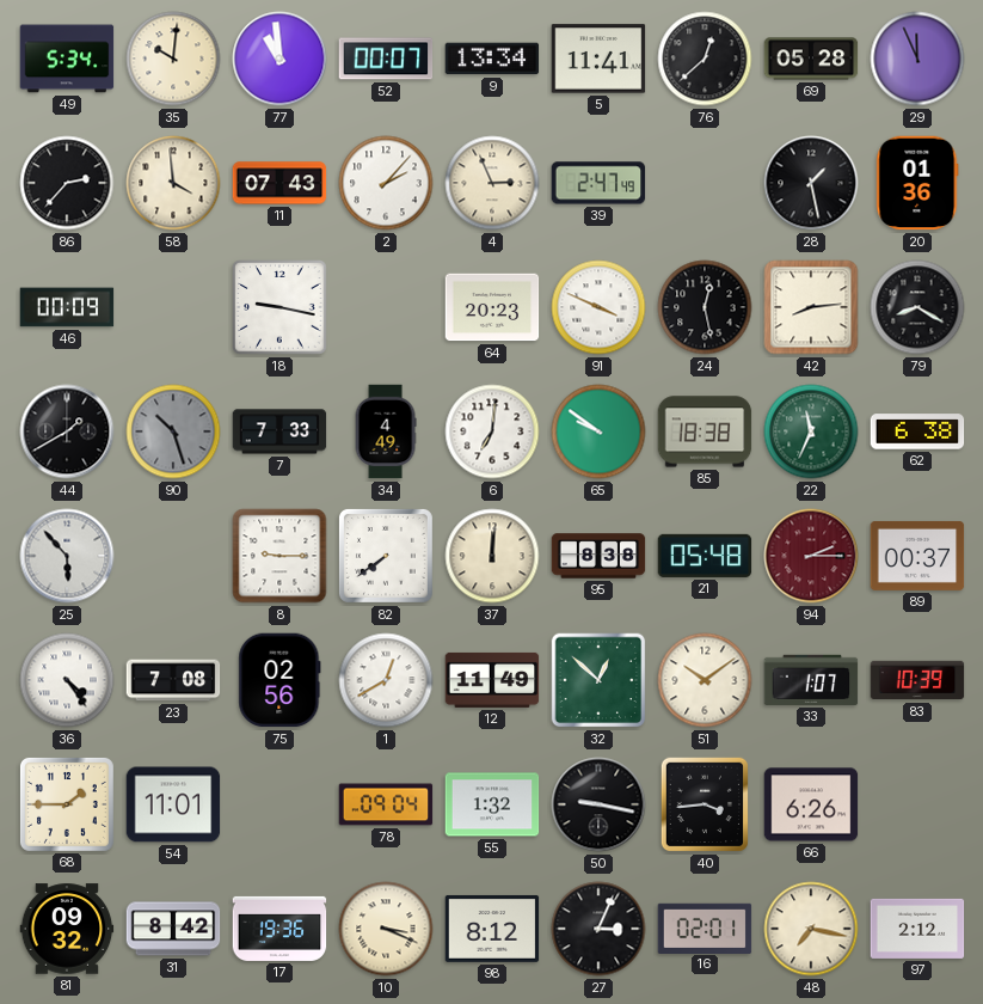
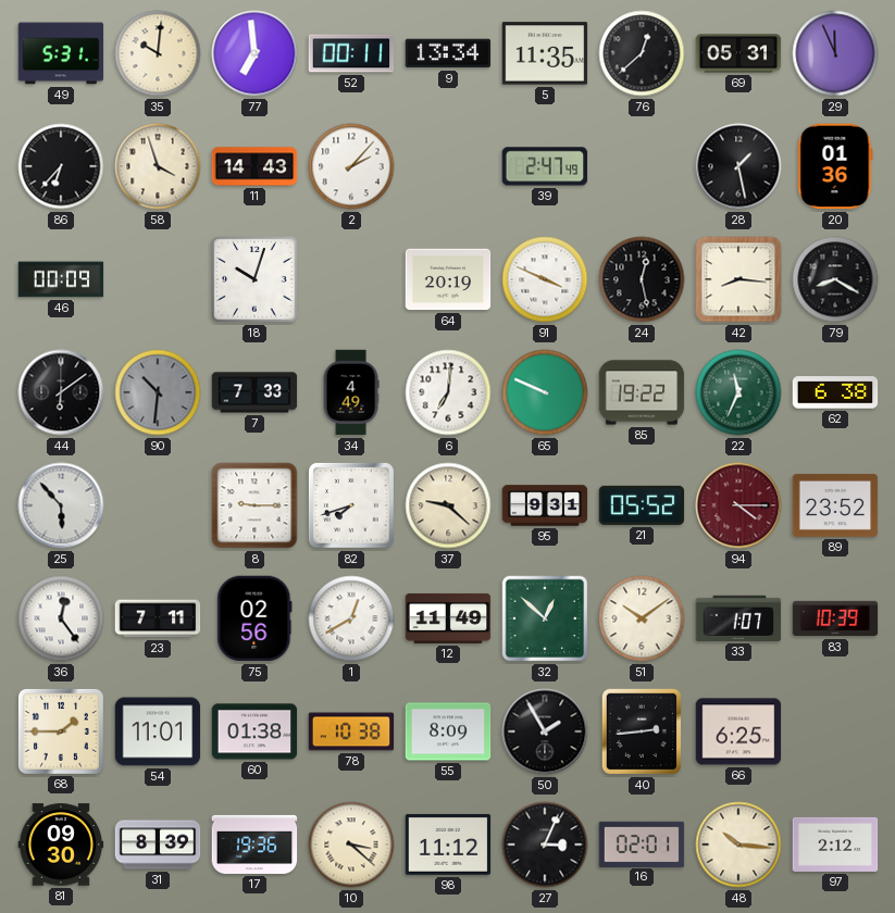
49: 5:34 -> 5:31 (61, 53)
77: 10:59 -> 6:59 (254, 53)
52: 00:07 -> 00:11 (351, 53)
5: 11:41 -> 11:35 (545, 53)
69: 05:28 -> 05:31 (738, 53)
86: 2:37 -> 6:37 (61, 166)
58: 3:59 -> 3:57 (158, 166)
11: 07:43 -> 14:43 (254, 166)
4: 2:56 -> none (492, 183)
18: 9:17 -> 10:03 (254, 279)
64: 20:23 -> 20:19 (448, 279)
42: 8:14 -> 8:16 (738, 279)
44: 1:40 -> 6:09 (61, 392)
90: 10:27 -> 10:31 (158, 392)
65: 9:51 -> 9:49 (545, 392)
85: 18:38 -> 19:22 (642, 392)
82: 7:39 -> 7:42 (351, 505)
37: 12:01 -> 9:22 (448, 505)
95: 8:38 -> 9:31 (545, 505)
21: 05:48 -> 05:52 (642, 505)
94: 2:15 -> 4:15 (738, 505)
89: 00:37 -> 23:52 (835, 505)
36: 4:24 -> 12:24 (61, 618)
23: 7:08 -> 7:11 (158, 618)
60: none -> 01:38 (254, 731)
78: 09:04 -> 10:38 (351, 731)
55: 1:32 -> 8:09 (448, 731)
50: 9:17 -> 1:55 (545, 731)
40: 3:44 -> 2:44 (641, 731)
66: 6:26 -> 6:25 (738, 731)
81: 09:32 -> 09:30 (61, 845)
31: 8:42 -> 8:39 (158, 845)
10: 3:19 -> 3:22 (351, 845)
98: 8:12 -> 11:12 (448, 845)
48: 7:17 -> 10:16 (738, 845)
